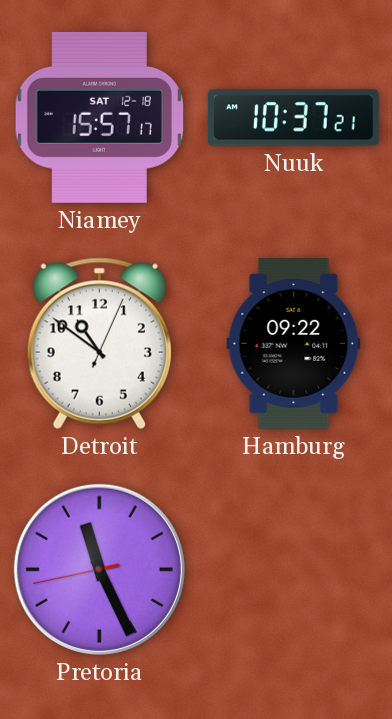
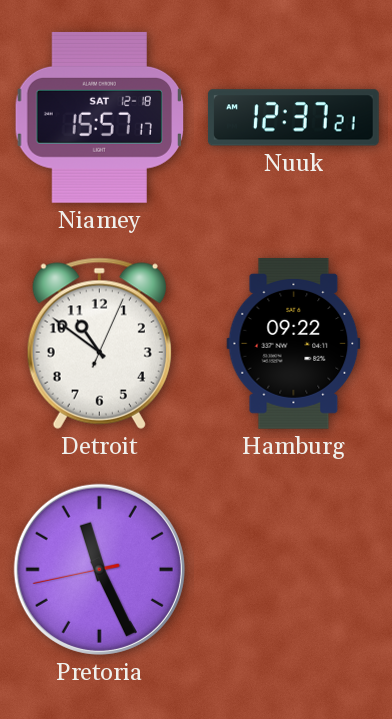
Nuuk: 10:37 -> 12:37 (293, 118)
